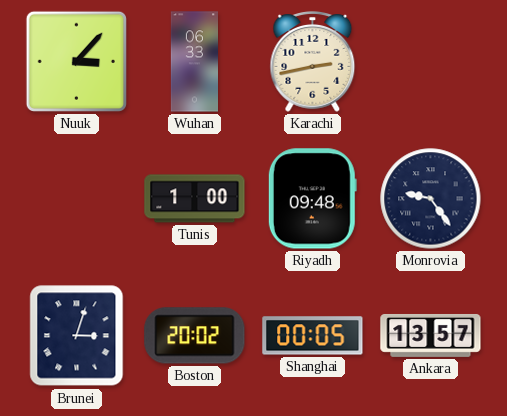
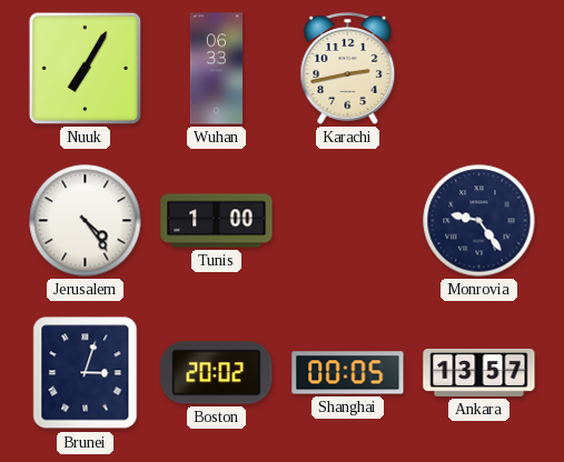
Nuuk: 3:07 -> 7:05 (85, 68)
Jerusalem: none -> 4:24 (86, 221)
Riyadh: 09:48 -> none (312, 199)
